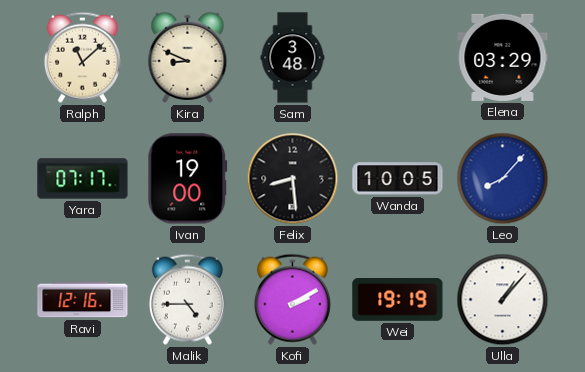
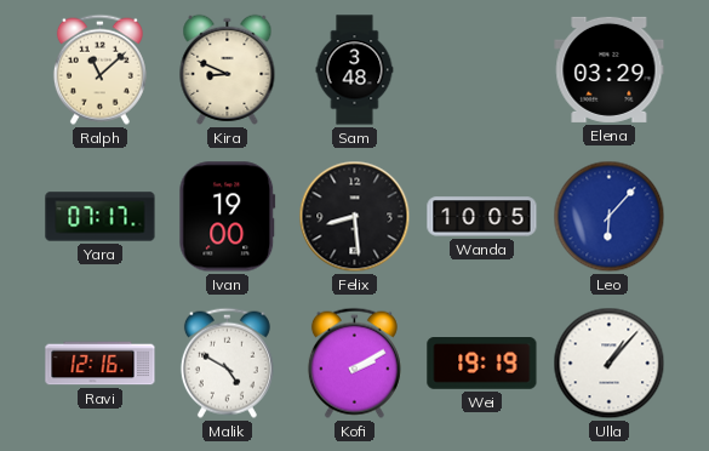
Leo: 8:07 -> 6:07 (610, 217)
Malik: 4:45 -> 4:50 (227, 362)
